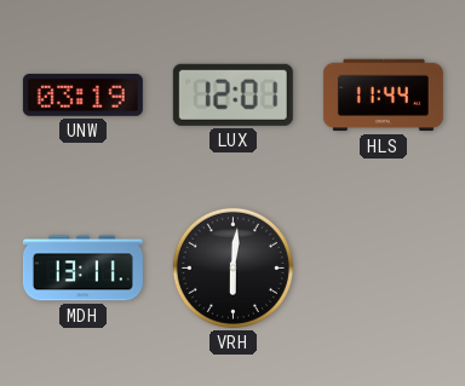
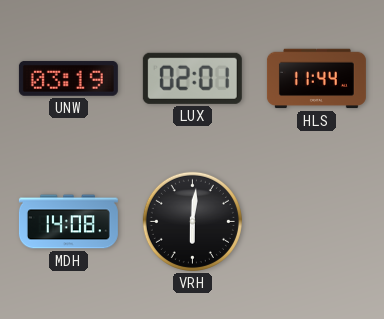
LUX: 12:01 -> 02:01 (192, 78)
MDH: 13:11 -> 14:08 (68, 222)
